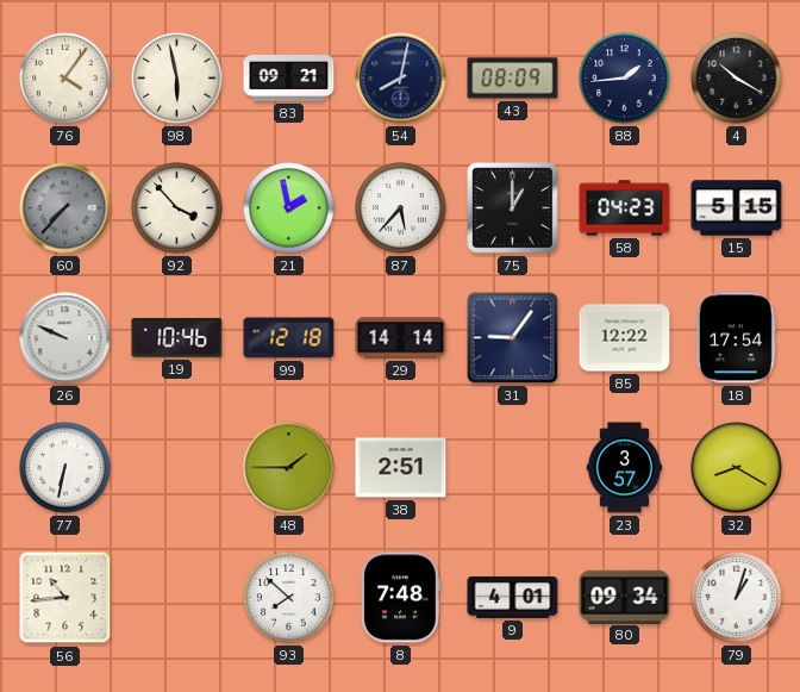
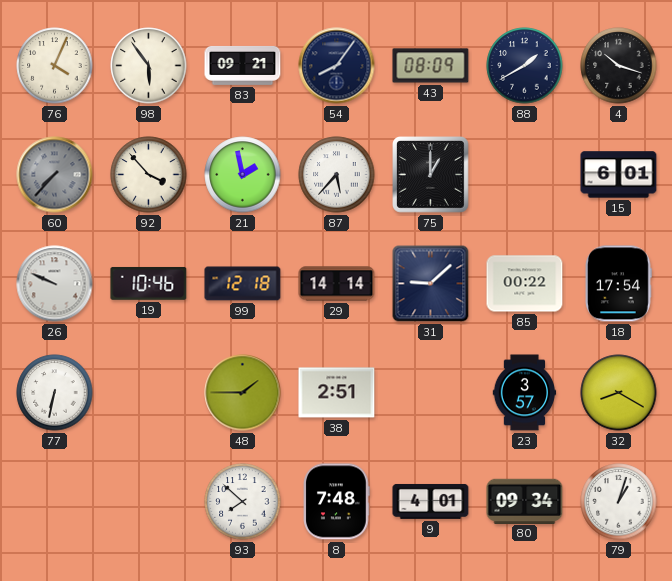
76: 4:06 -> 4:04 (55, 66)
98: 5:58 -> 5:54 (149, 66)
54: 8:02 -> 8:06 (337, 66)
88: 1:44 -> 1:40 (525, 66)
4: 10:20 -> 10:18 (619, 66)
58: 04:23 -> none (625, 208)
15: 5:15 -> 6:01 (619, 175)
31: 9:06 -> 9:08 (431, 284)
85: 12:22 -> 00:22 (525, 284)
56: 10:44 -> none (65, 598)
